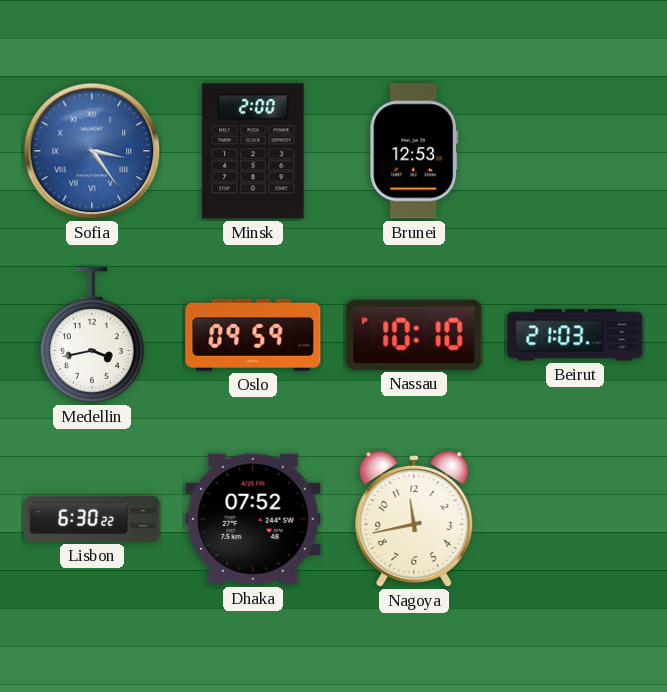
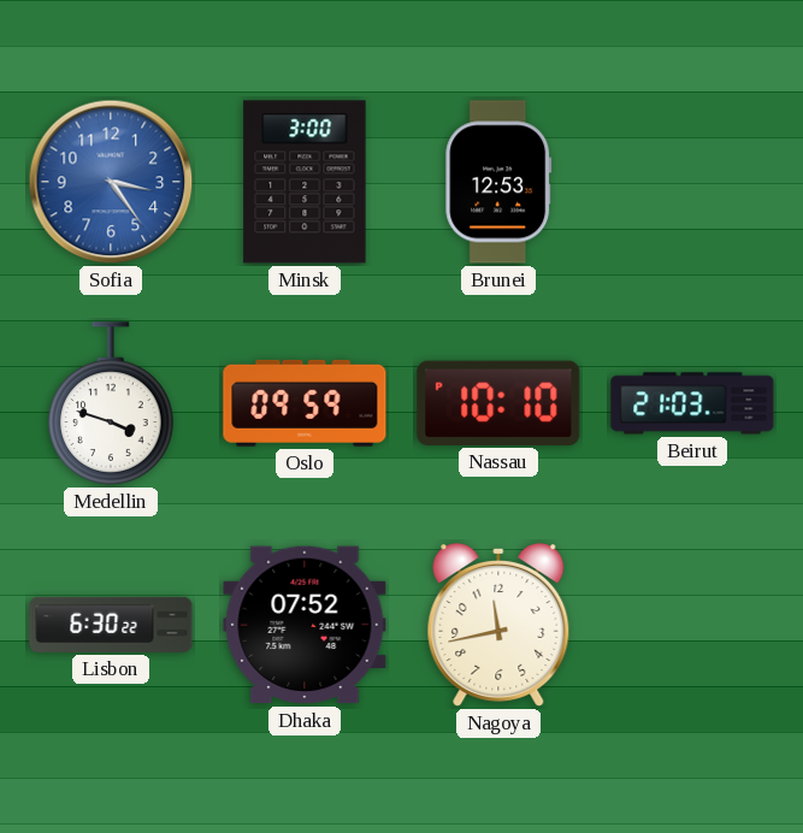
Sofia numerals: Roman -> Arabic (111, 182)
Minsk: 2:00 -> 3:00 (305, 182)
Medellin: 3:43 -> 3:48 (111, 403)
